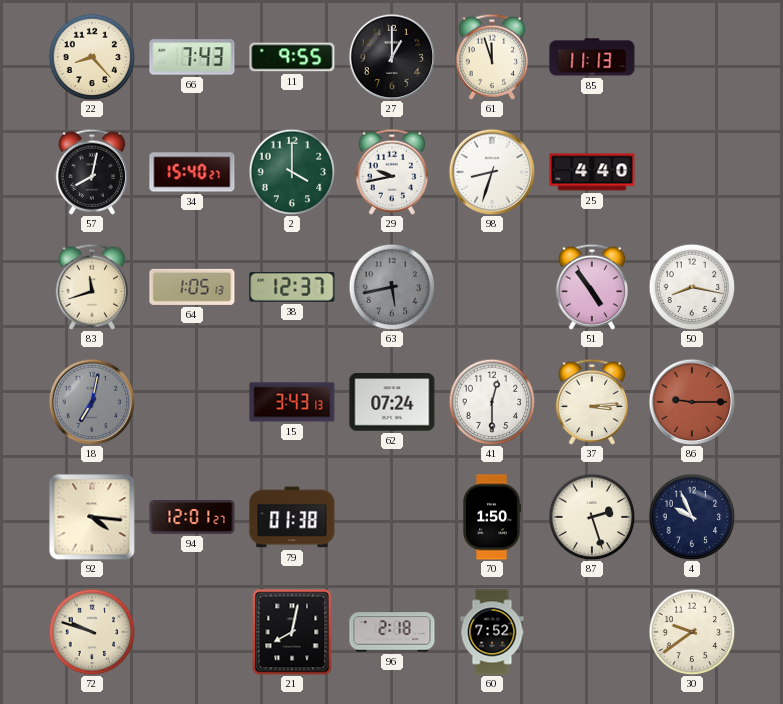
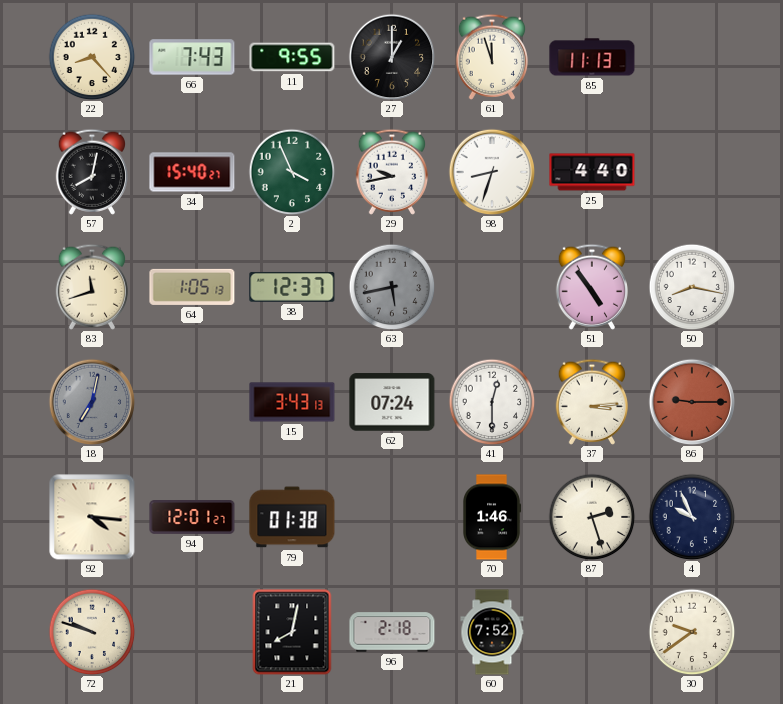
2: 4:00 -> 3:56 (292, 172)
70: 1:50 -> 1:46 (493, 517)
